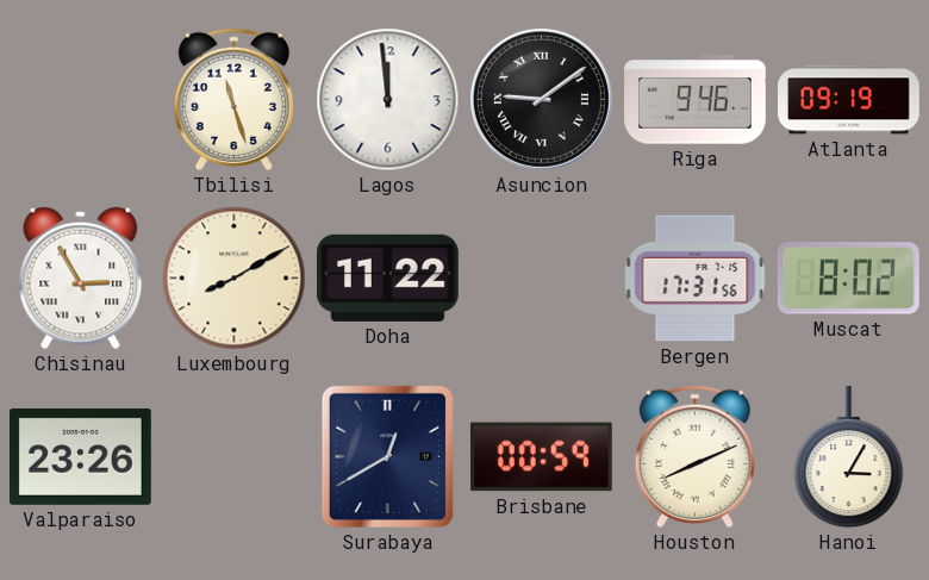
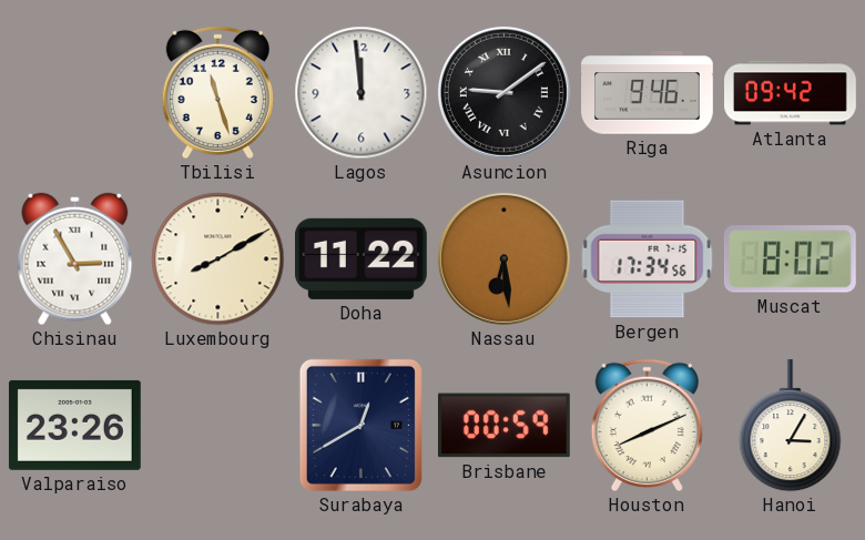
Atlanta: 09:19 -> 09:42 (791, 93)
Nassau: none -> 6:29 (503, 258)
Bergen: 17:31 -> 17:34 (648, 259)
